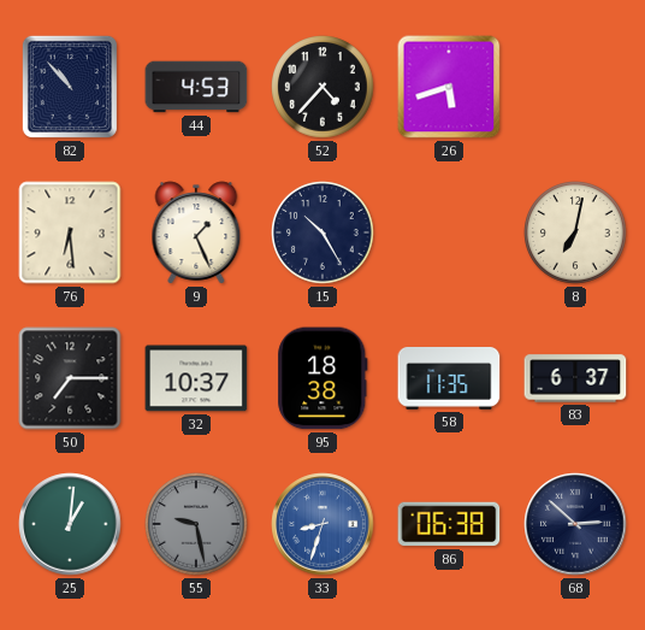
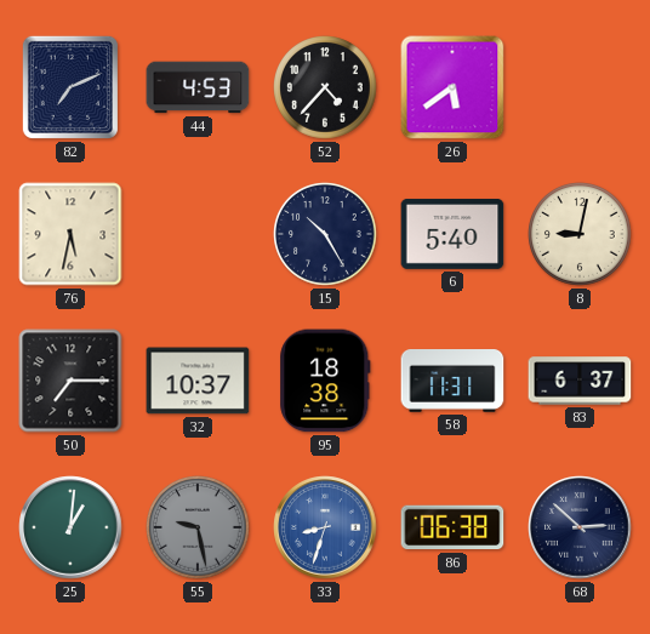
82: 10:53 -> 7:11 (70, 87)
26: 5:42 -> 5:39 (452, 87)
76: 6:29 -> 5:32 (70, 234)
9: 1:26 -> none (196, 232)
6: none -> 5:40 (452, 234)
8: 7:02 -> 9:02 (581, 235)
58: 11:35 -> 11:31 (452, 382)
